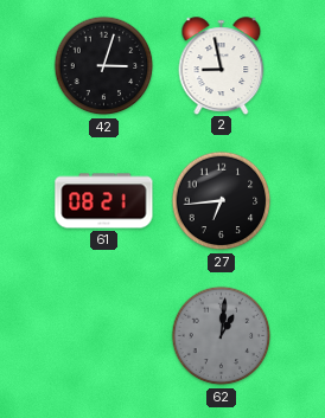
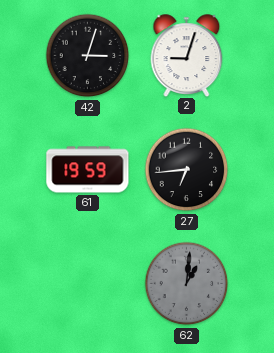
2: 8:58 -> 9:03 (187, 55)
61: 08:21 -> 19:59 (88, 170)
